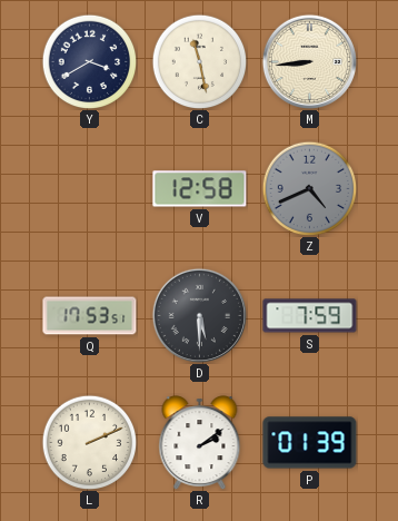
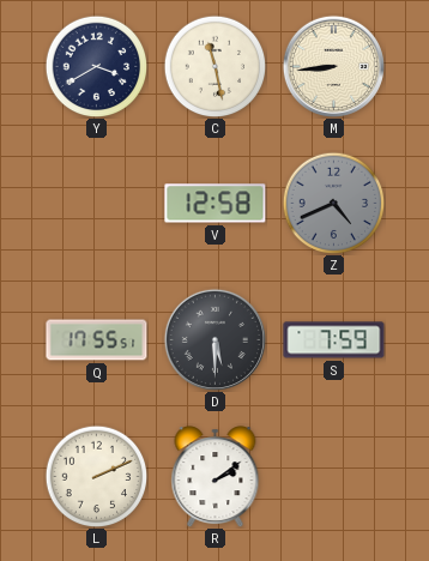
Q: 17:53 -> 17:55 (97, 340)
P: 01:39 -> none (310, 443)
